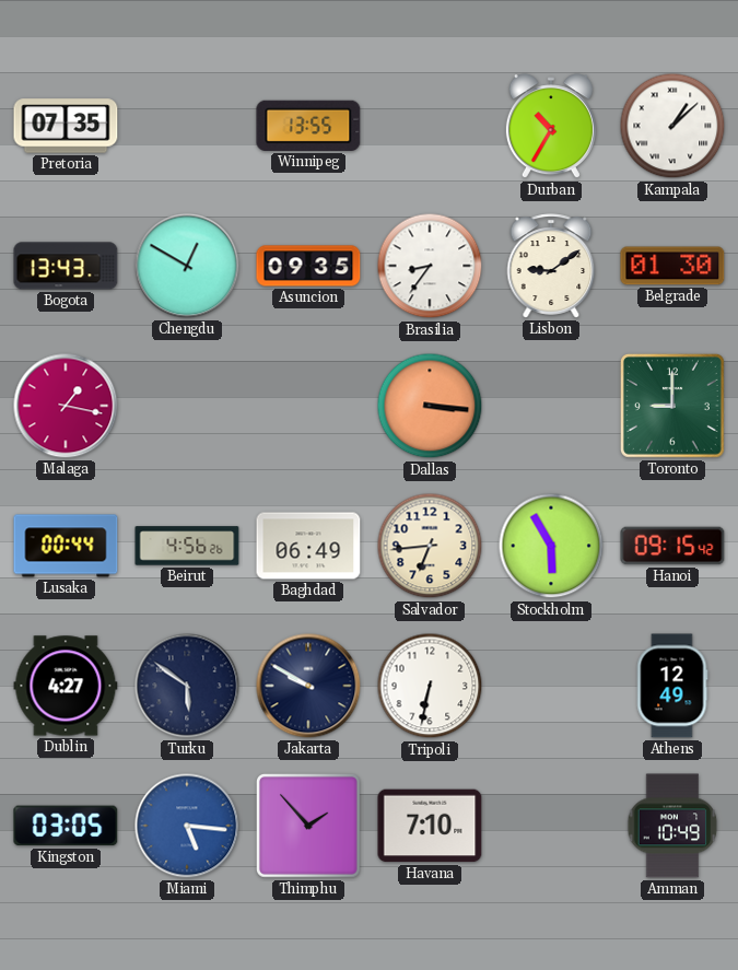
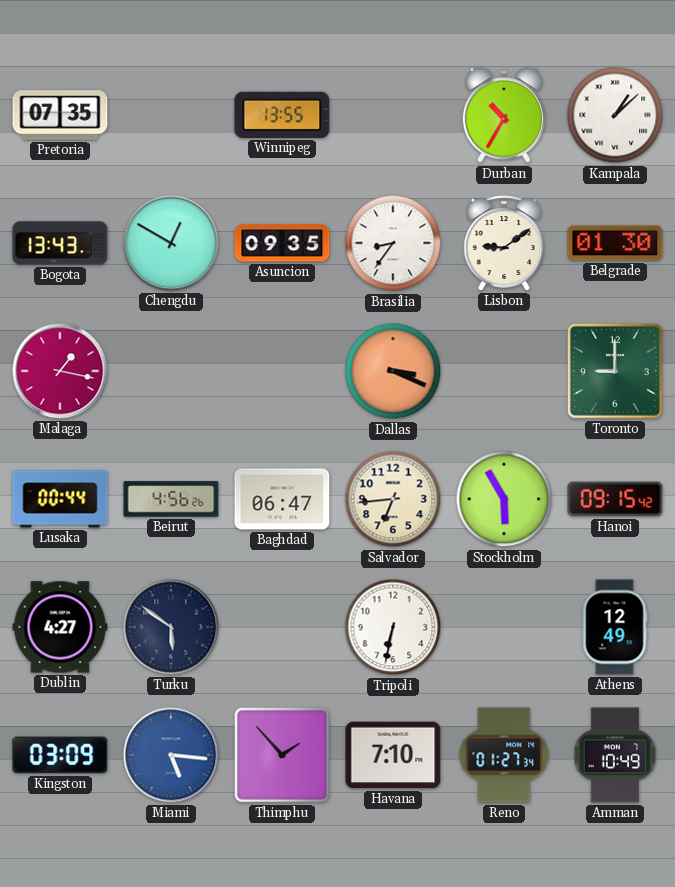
Dallas: 3:16 -> 3:19 (393, 371)
Baghdad: 06:49 -> 06:47 (282, 499)
Jakarta: 9:50 -> none (308, 686)
Kingston: 03:05 -> 03:09 (60, 755)
Reno: none -> 01:27 (504, 755)
